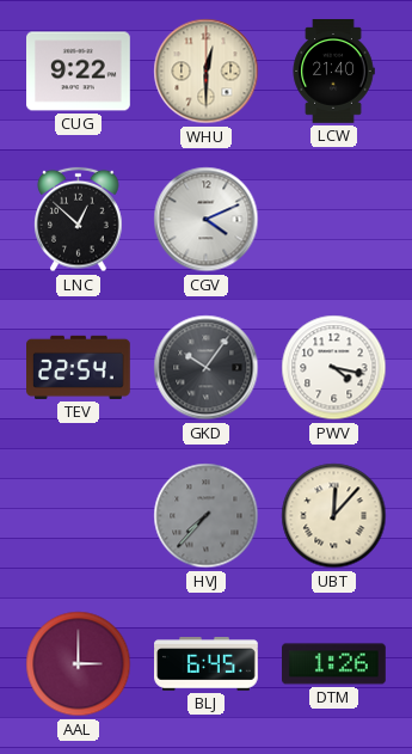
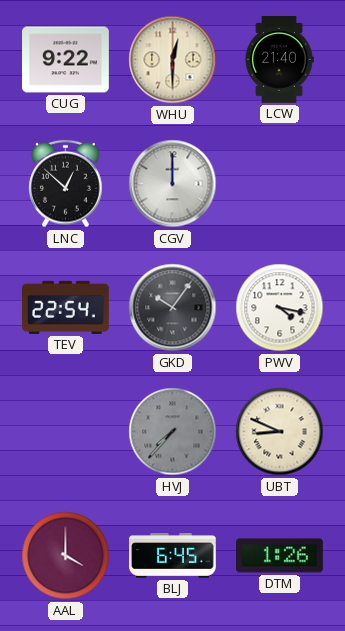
CGV: 4:11 -> 12:00 (173, 184)
UBT: 12:07 -> 8:49 (280, 432)
AAL: 3:00 -> 4:00 (66, 556)
